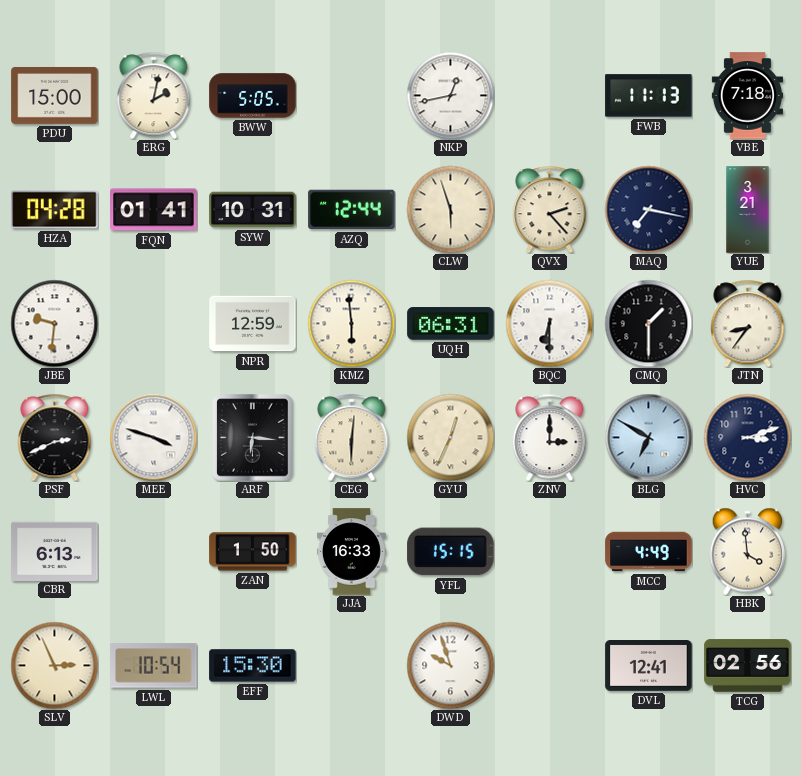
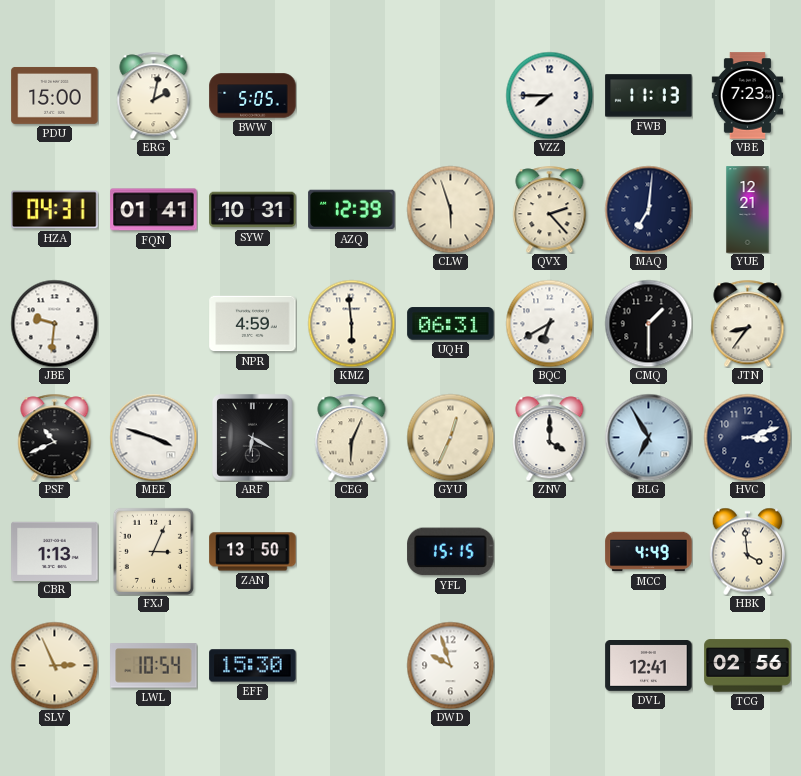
NKP: 12:43 -> none (450, 95)
VZZ: none -> 7:45 (549, 95)
VBE: 7:18 -> 7:23 (748, 96)
HZA: 04:28 -> 04:31 (55, 210)
AZQ: 12:44 -> 12:39 (352, 210)
MAQ: 7:17 -> 7:01 (648, 209)
YUE: 3:21 -> 12:21 (748, 210)
NPR: 12:59 -> 4:59 (253, 324)
BQC: 6:30 -> 6:40 (549, 323)
PSF: 2:41 -> 10:41 (55, 437)
ARF: 6:16 -> 6:20 (253, 438)
CEG: 6:01 -> 6:04 (352, 437)
ZNV: 3:00 -> 4:00 (550, 437)
BLG: 6:50 -> 6:55 (648, 437)
CBR: 6:13 -> 1:13 (55, 551)
FXJ: none -> 3:04 (153, 551)
ZAN: 1:50 -> 13:50 (253, 552)
JJA: 16:33 -> none (351, 552)
